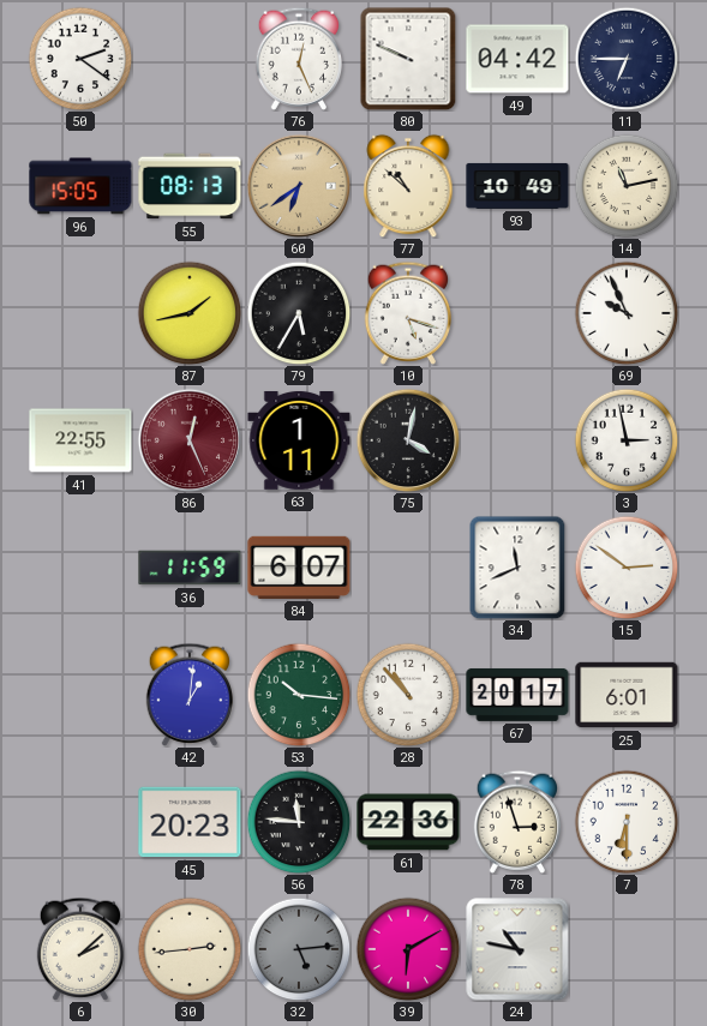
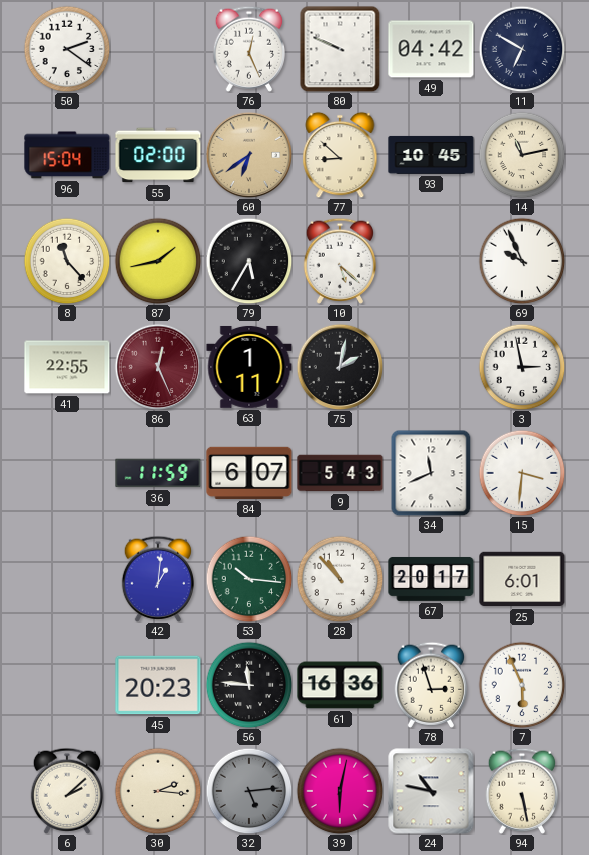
11: 6:45 -> 6:50 (522, 49)
96: 15:05 -> 15:04 (67, 155)
55: 08:13 -> 02:00 (158, 155)
77: 10:52 -> 8:52 (340, 155)
93: 10:49 -> 10:45 (431, 155)
8: none -> 11:23 (67, 261)
10: 5:18 -> 5:22 (340, 261)
75: 4:02 -> 2:02 (340, 367)
9: none -> 5:43 (340, 473)
15: 2:51 -> 3:31 (522, 473)
61: 22:36 -> 16:36 (340, 685)
7: 6:30 -> 5:56 (522, 685)
30: 2:44 -> 2:16 (158, 791)
39: 6:10 -> 6:02 (340, 791)
94: none -> 5:28 (522, 791)
